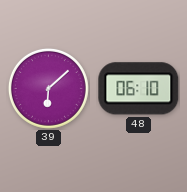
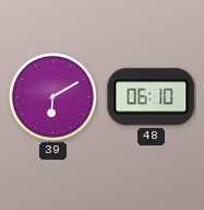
39: 6:08 -> 6:10 (52, 96)
